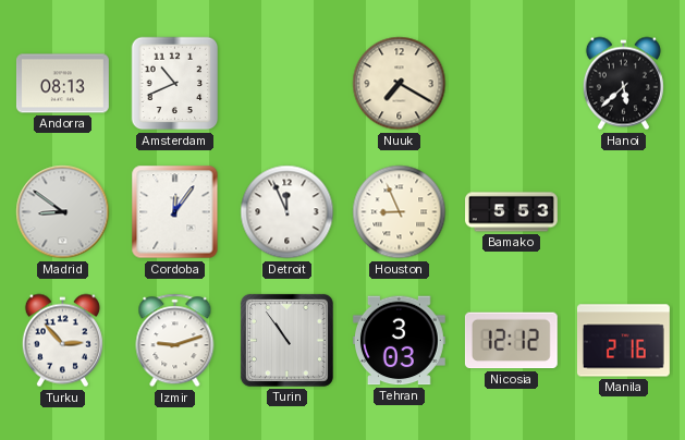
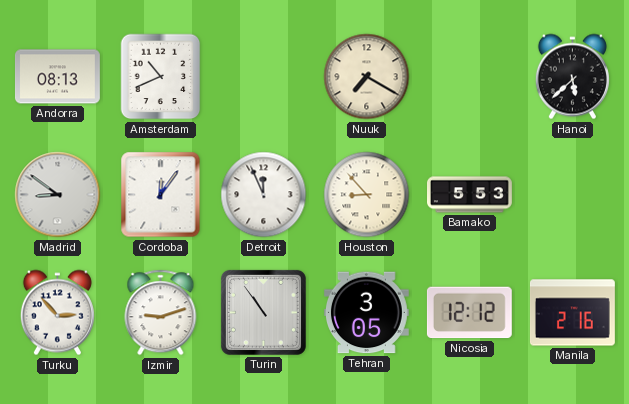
Houston: 8:56 -> 8:53 (367, 195)
Tehran: 3:03 -> 3:05 (366, 313)
